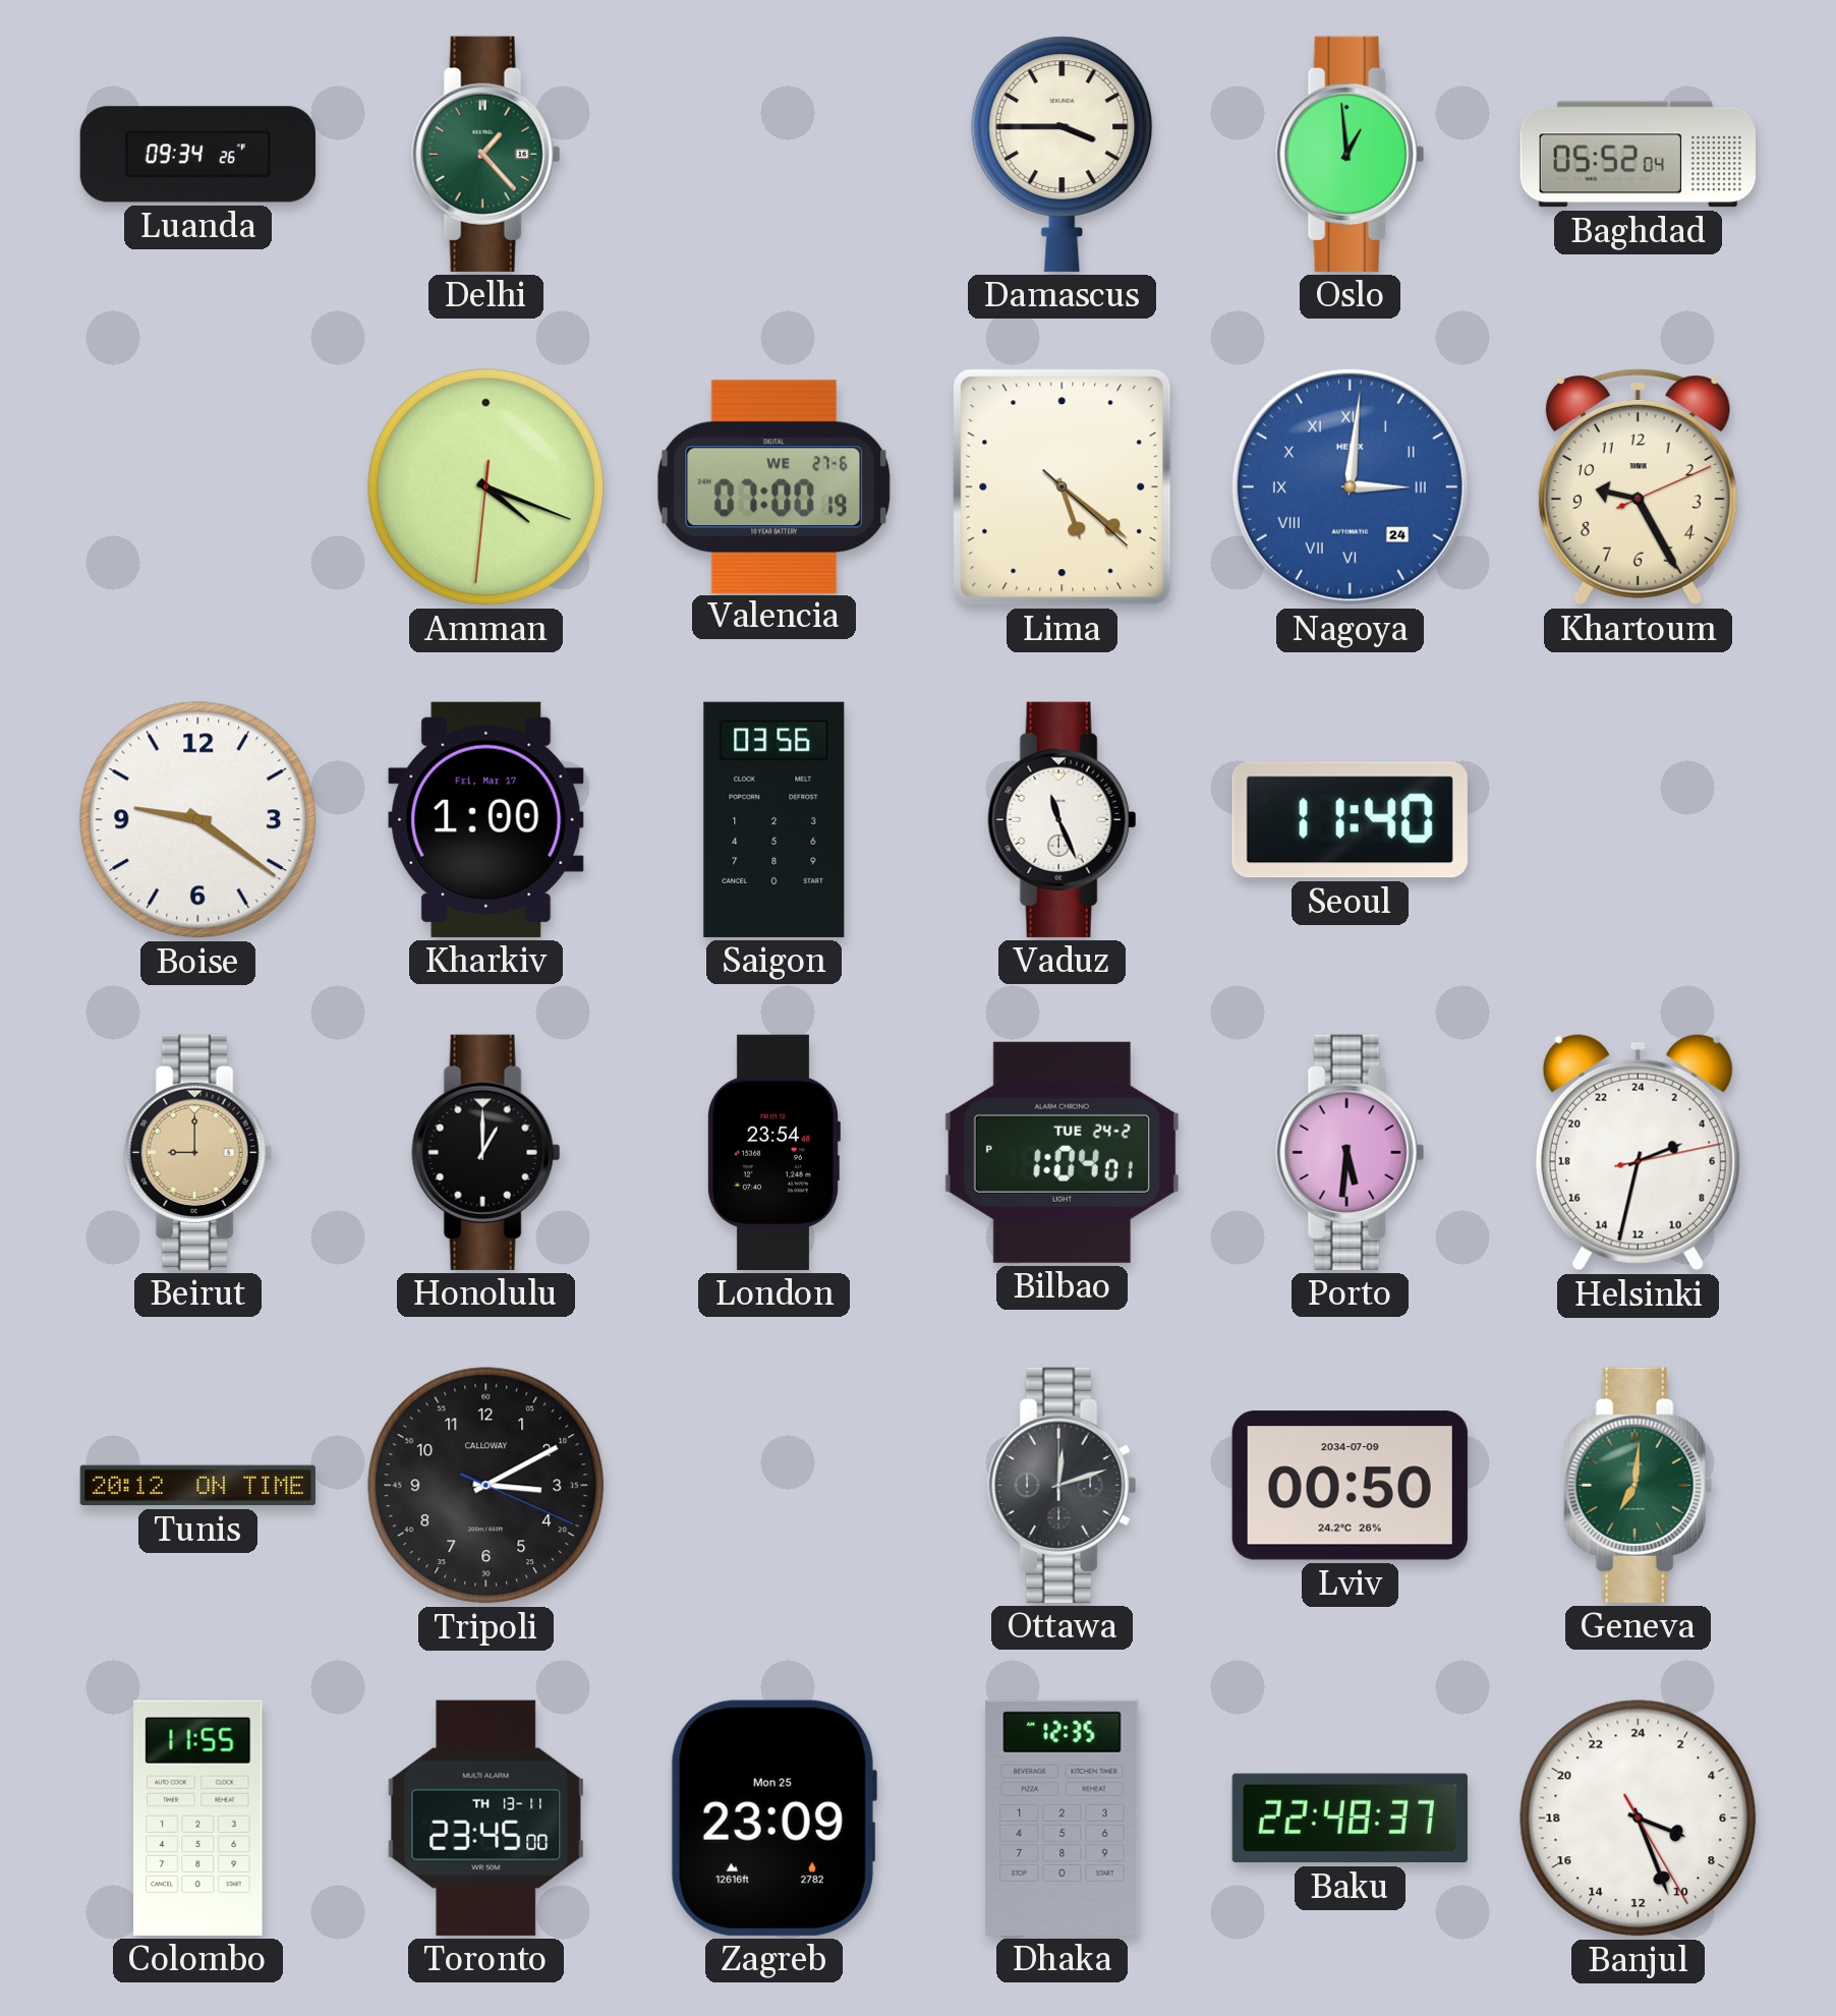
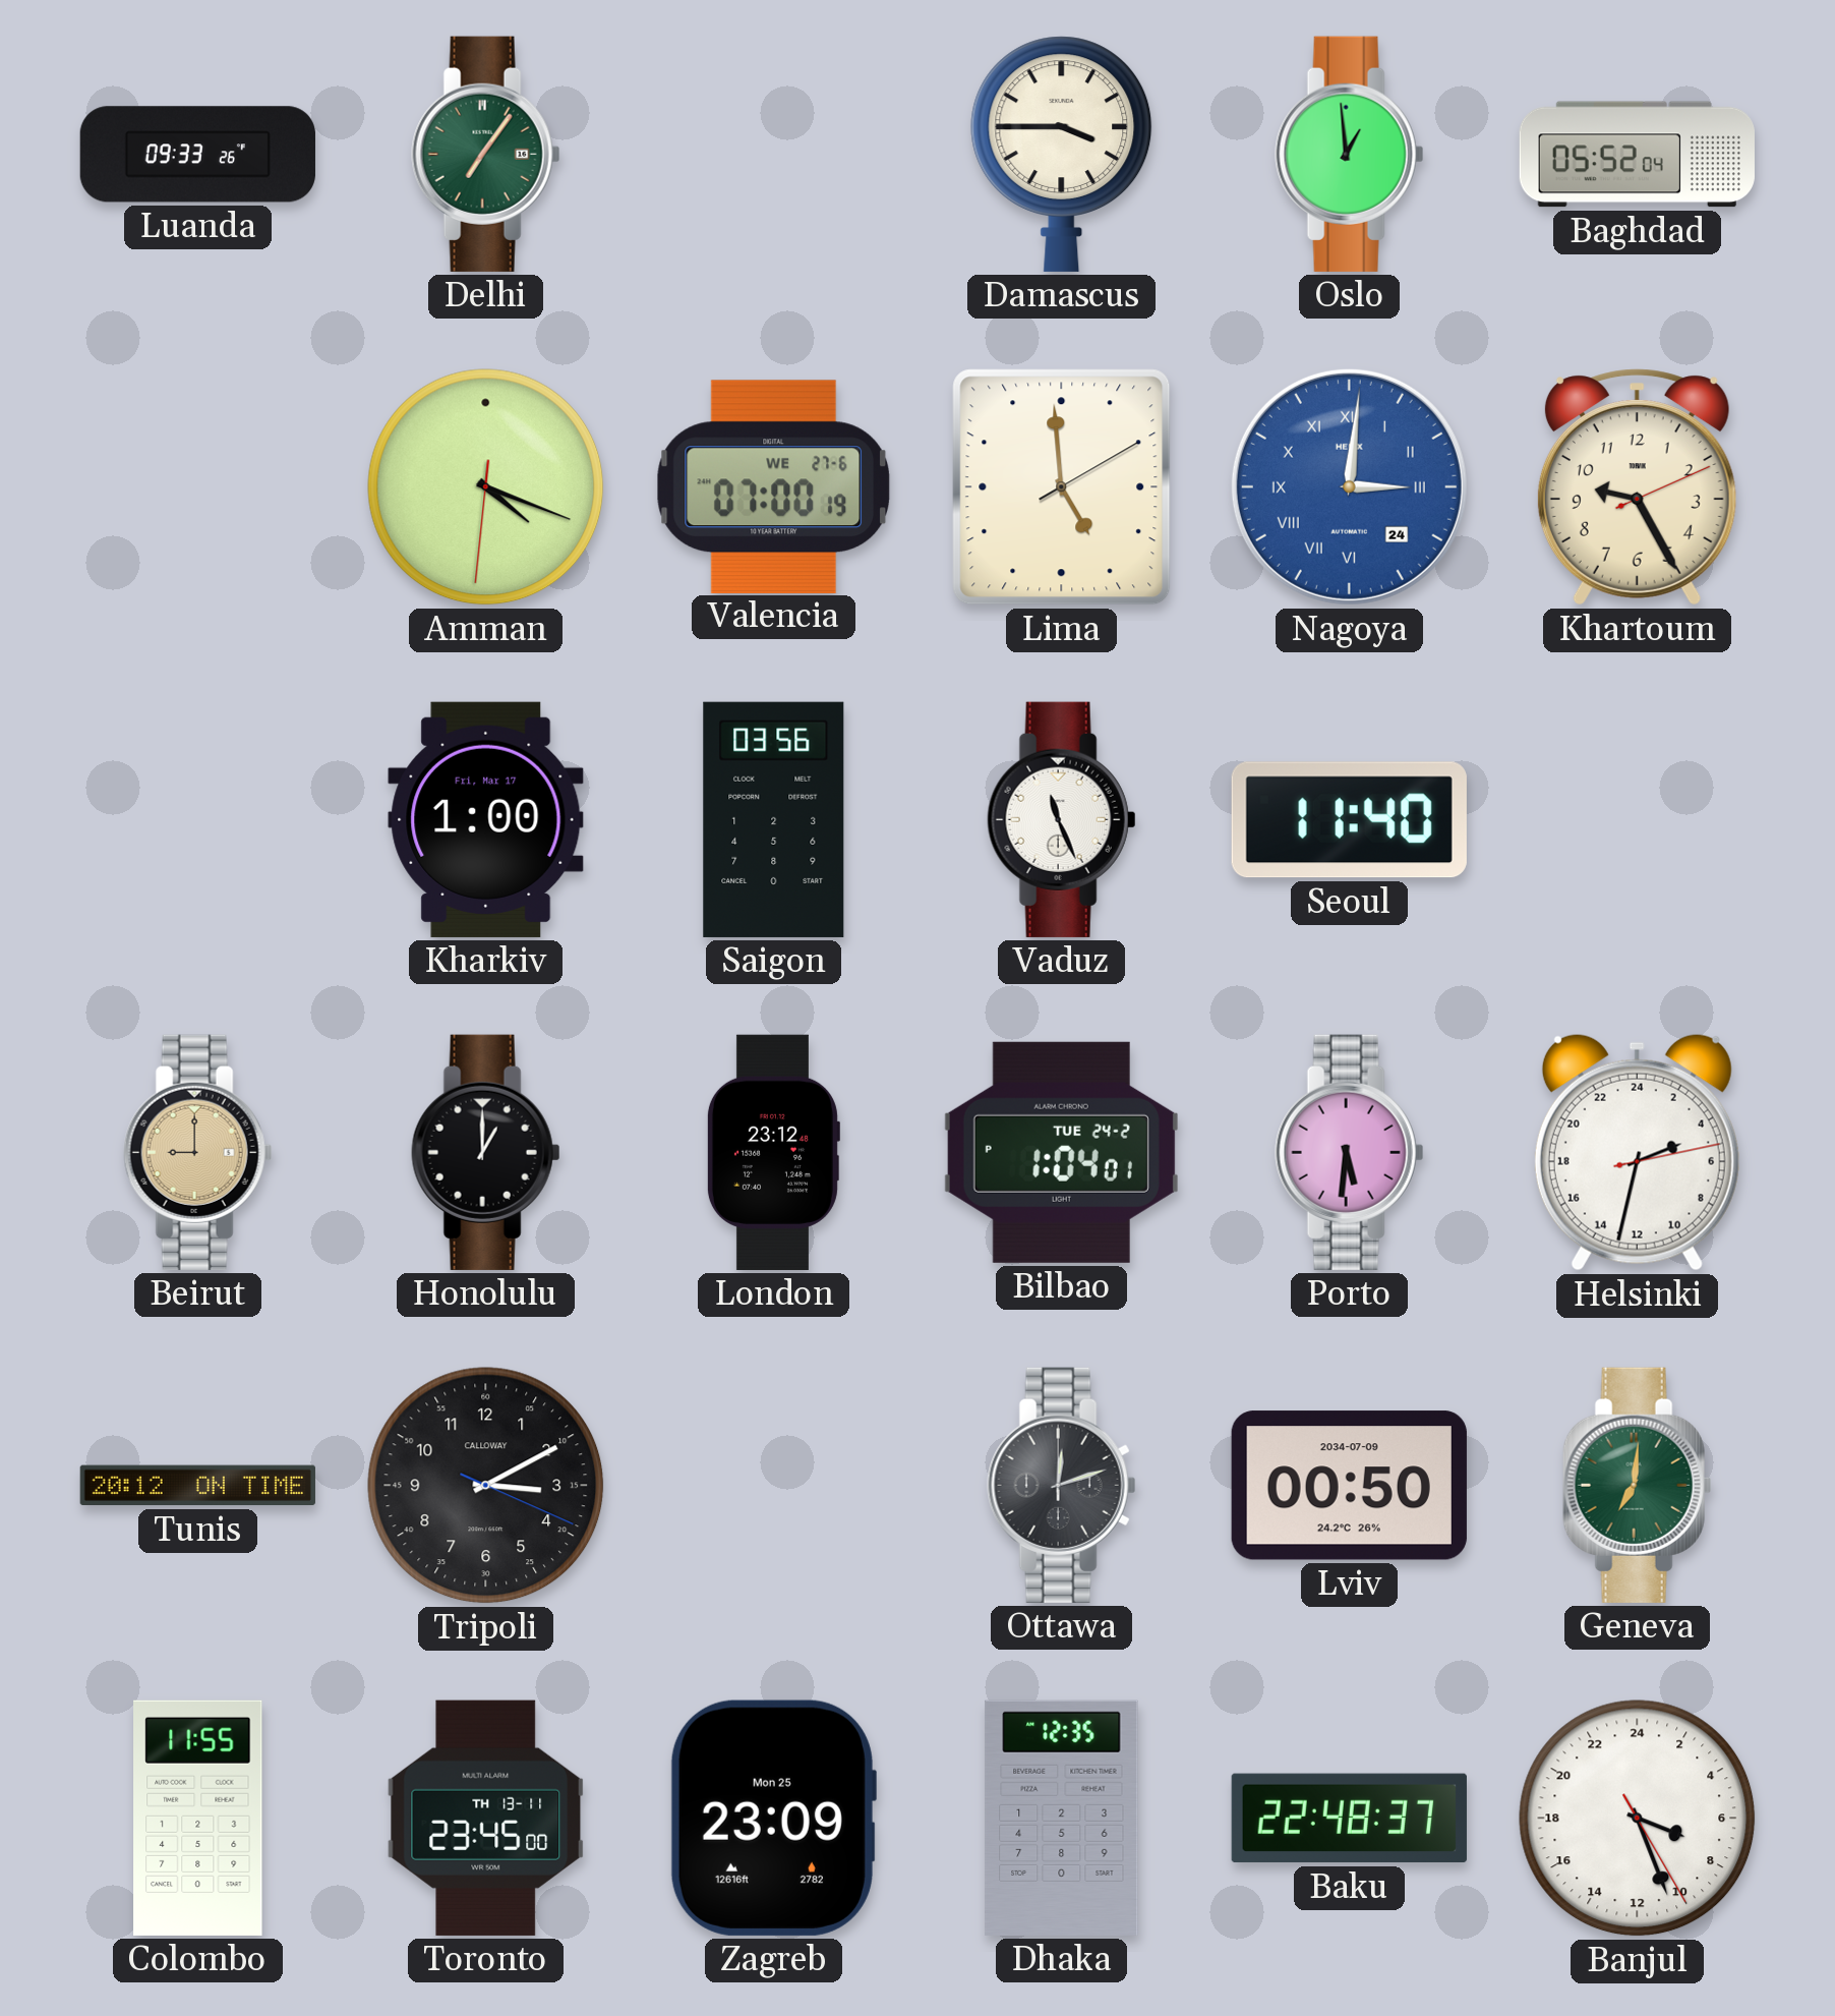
Luanda: 09:34 -> 09:33 (197, 155)
Delhi: 1:23 -> 7:06 (486, 154)
Lima: 5:21 -> 4:59 (1062, 487)
Boise: 9:21 -> none (198, 820)
London: 23:54 -> 23:12 (773, 1152)
